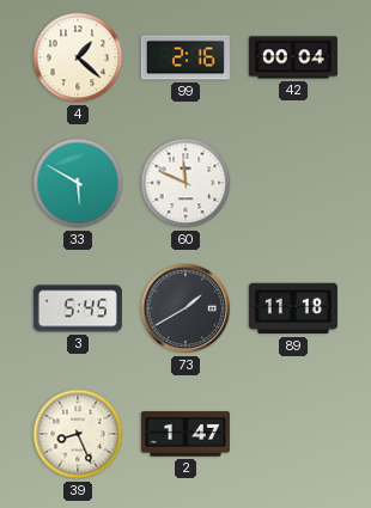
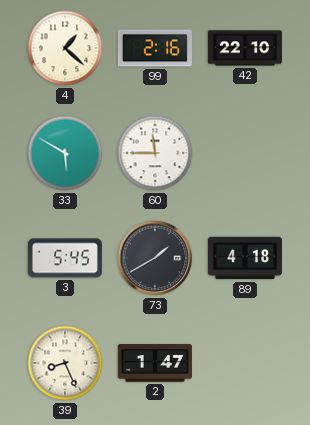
42: 00:04 -> 22:10 (245, 48)
60: 11:49 -> 11:45 (155, 153)
89: 11:18 -> 4:18 (245, 258)
